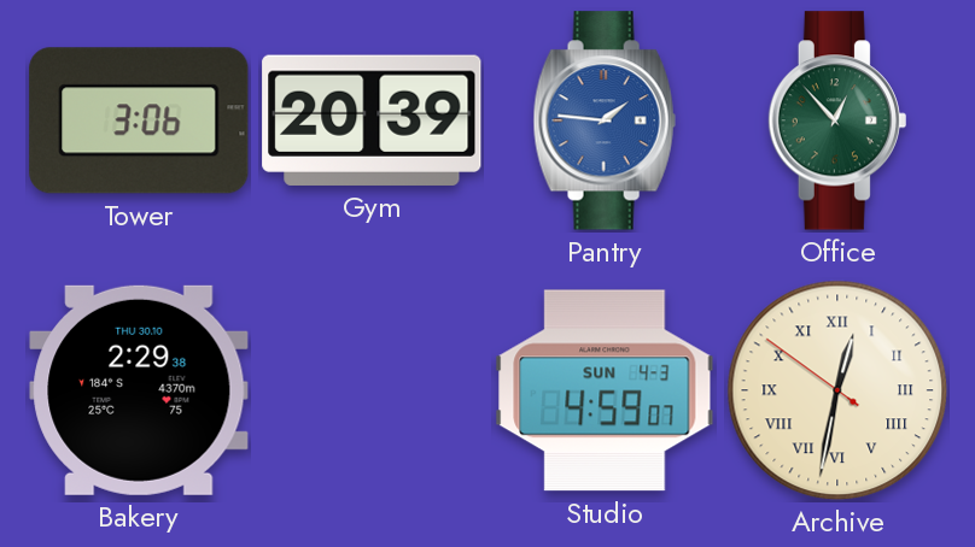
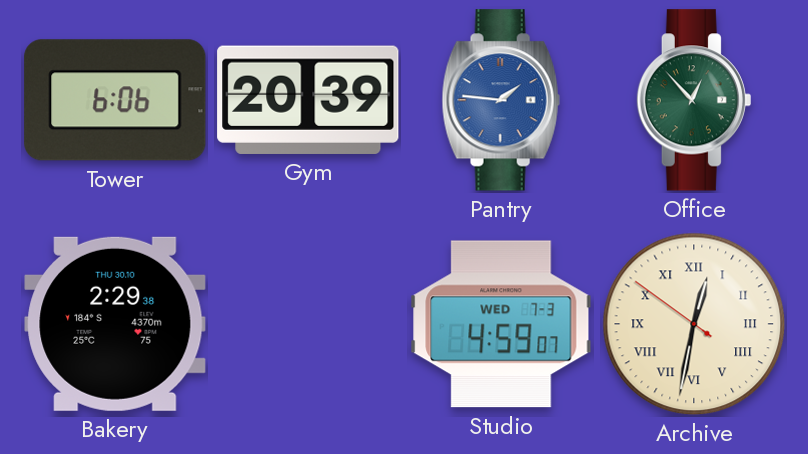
Tower: 3:06 -> 6:06 (115, 100)
Studio date: SUN 4-3 -> WED 7-3 (501, 324)
